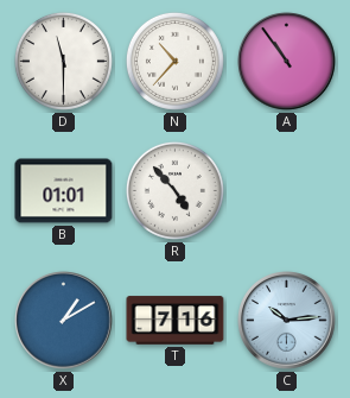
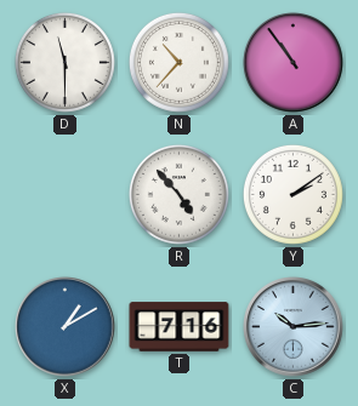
B: 01:01 -> none (64, 191)
Y: none -> 2:09 (292, 194)
